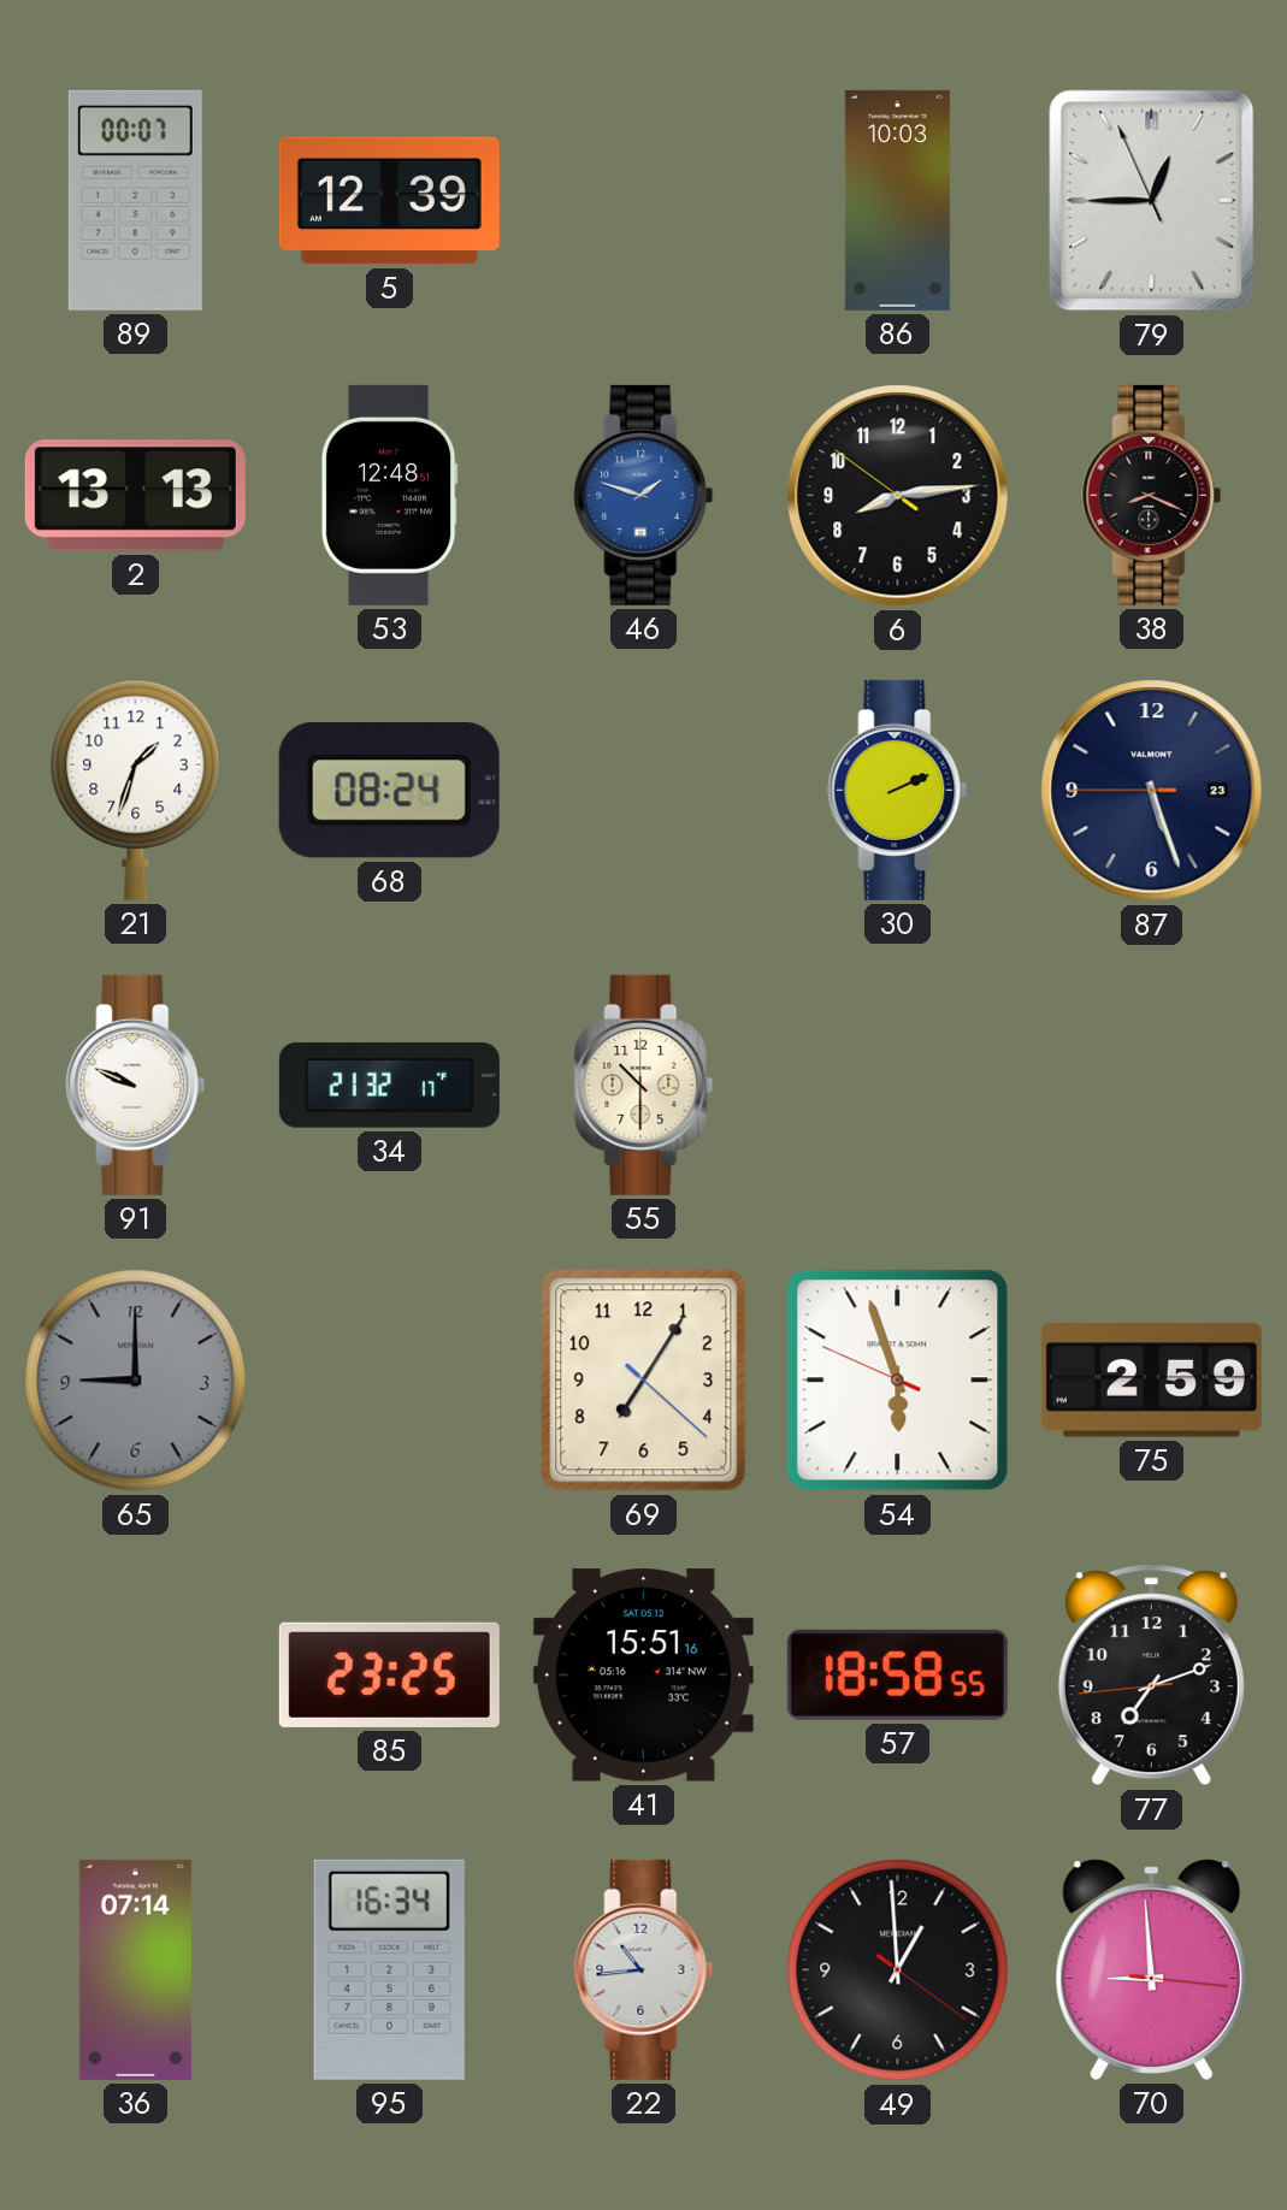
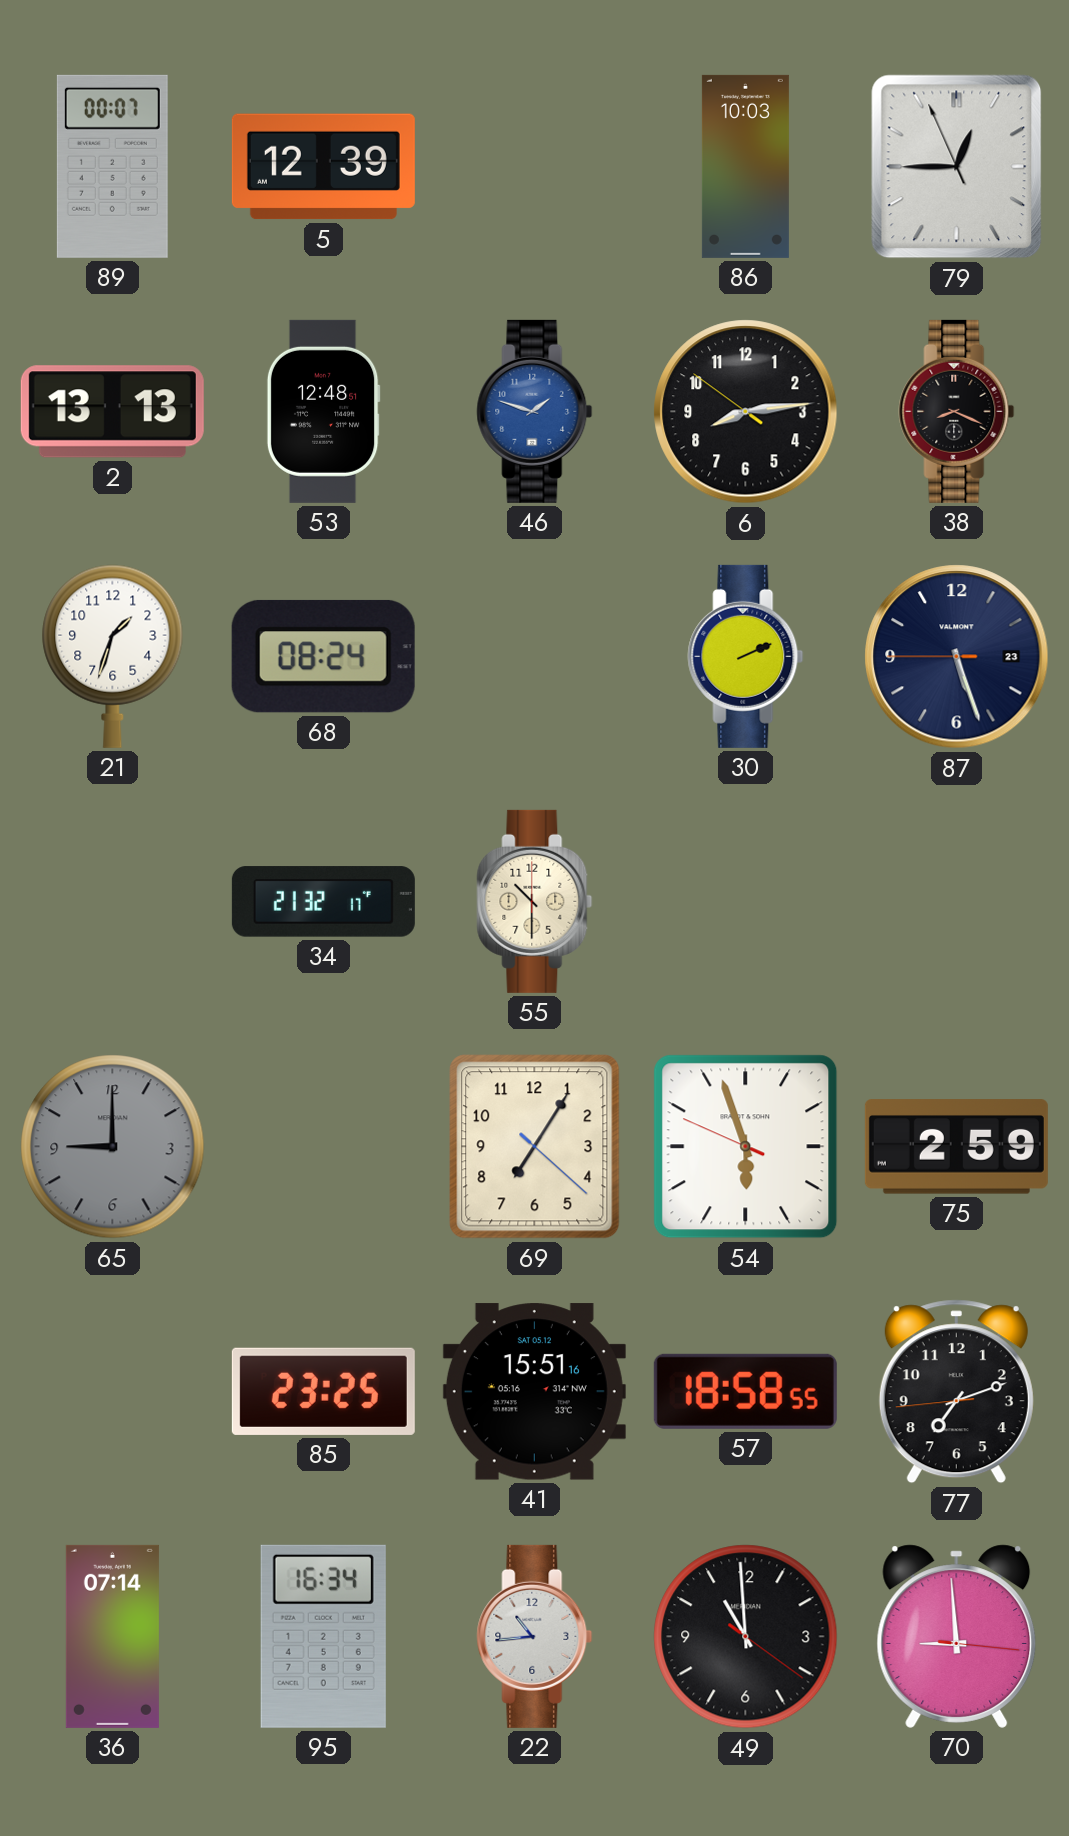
91: 9:49 -> none (136, 1085)
49: 12:59 -> 10:59 (746, 1637)
